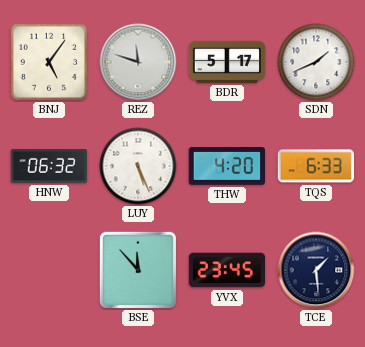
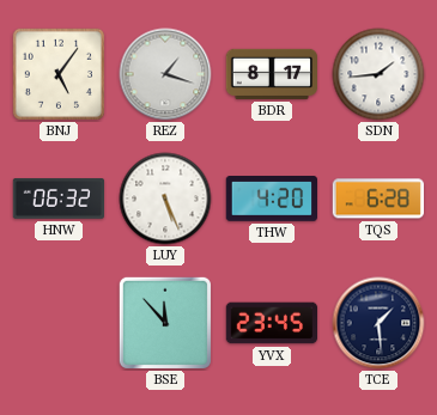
REZ: 11:48 -> 1:18 (165, 74)
BDR: 5:17 -> 8:17 (272, 74)
SDN: 1:41 -> 1:44 (378, 74)
TQS: 6:33 -> 6:28 (377, 199)
